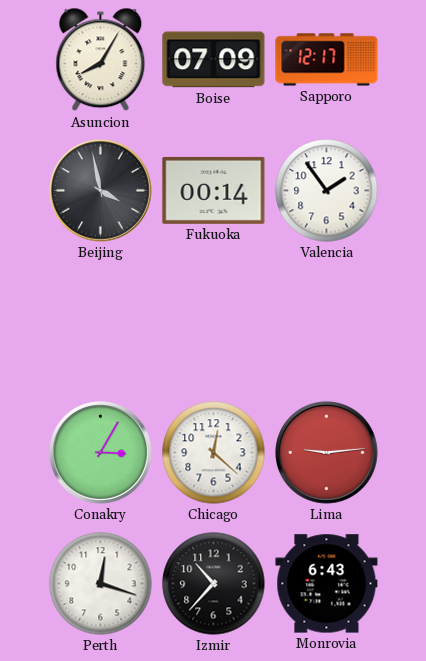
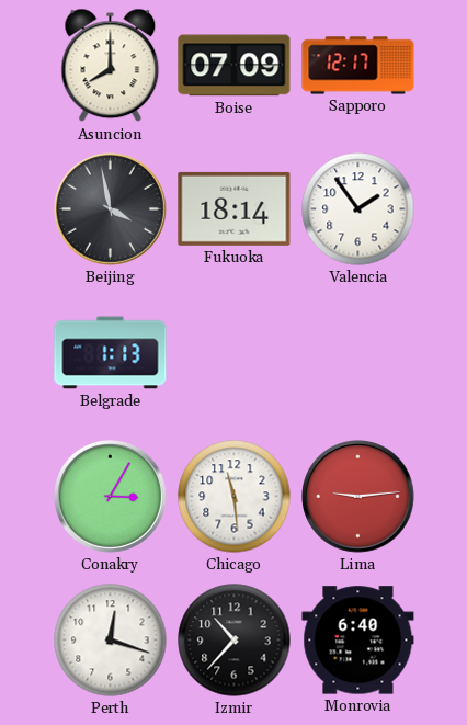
Asuncion: 8:05 -> 8:00 (111, 66)
Fukuoka: 00:14 -> 18:14 (235, 208)
Belgrade: none -> 1:13 (111, 353)
Chicago: 12:22 -> 11:29 (235, 497)
Monrovia: 6:43 -> 6:40 (358, 641)
